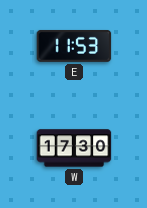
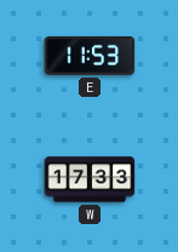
W: 17:30 -> 17:33 (90, 179)
